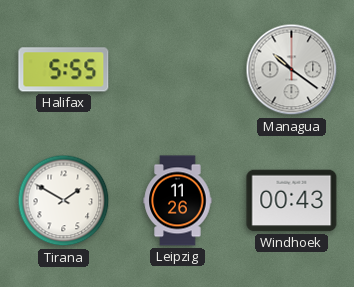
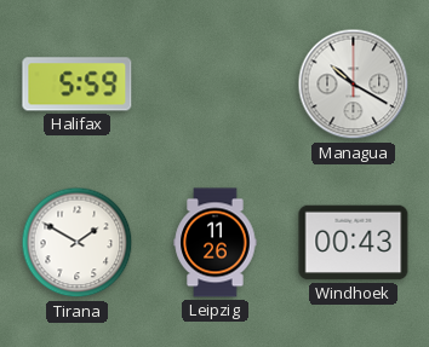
Halifax: 5:55 -> 5:59 (78, 85)
Managua: 10:21 -> 10:20 (354, 85)
